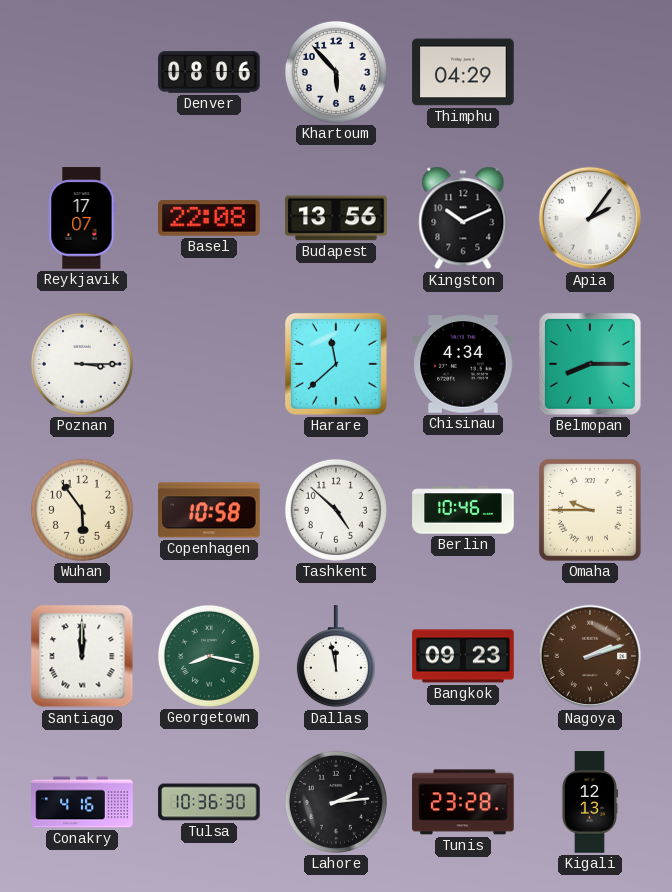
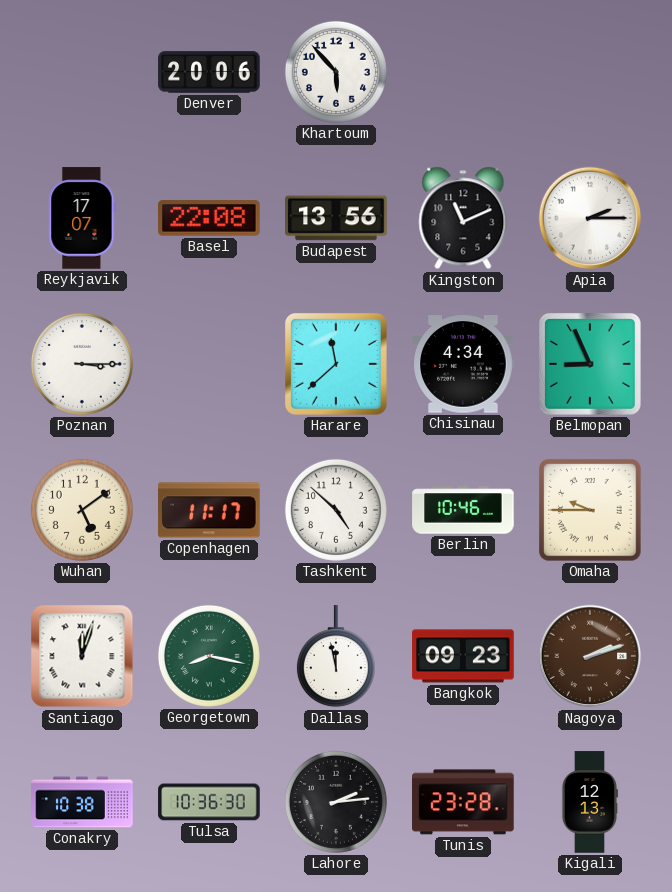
Denver: 08:06 -> 20:06 (209, 72)
Thimphu: 04:29 -> none (463, 72)
Kingston: 10:11 -> 11:11 (463, 218)
Apia: 2:06 -> 2:15 (590, 218)
Belmopan: 8:15 -> 8:56 (590, 364)
Wuhan: 5:54 -> 5:09 (82, 510)
Copenhagen: 10:58 -> 11:17 (209, 510)
Santiago: 12:00 -> 12:03 (82, 656)
Conakry: 4:16 -> 10:38 (82, 802)
